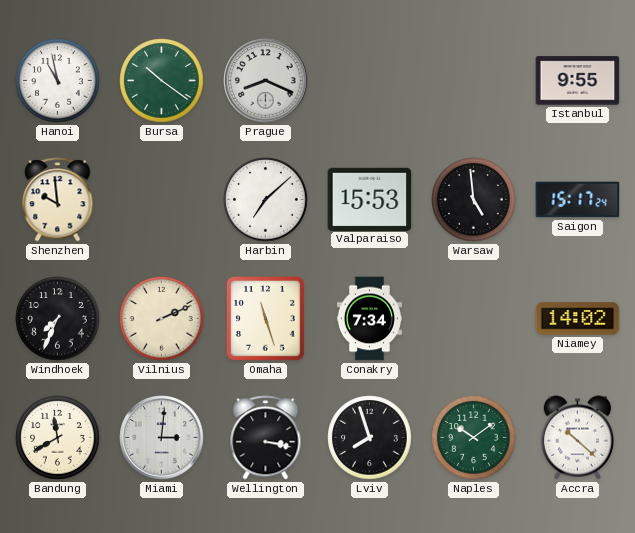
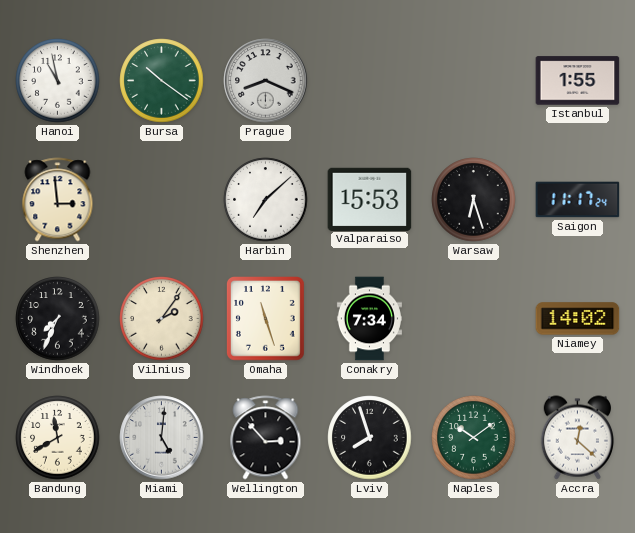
Istanbul: 9:55 -> 1:55 (578, 81)
Shenzhen: 9:59 -> 2:59 (58, 200)
Warsaw: 4:59 -> 6:27 (474, 200)
Saigon: 15:17 -> 11:17 (578, 200)
Vilnius: 2:11 -> 2:06 (162, 319)
Miami: 3:01 -> 5:01 (162, 438)
Wellington: 3:17 -> 2:53 (266, 438)
Accra: 10:22 -> 12:22 (577, 438)
